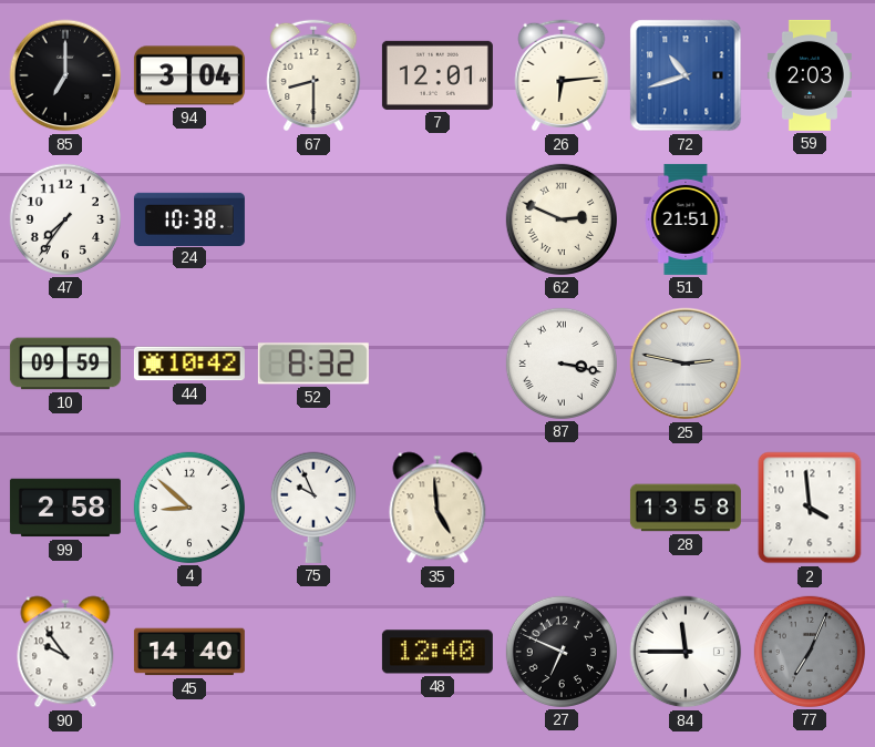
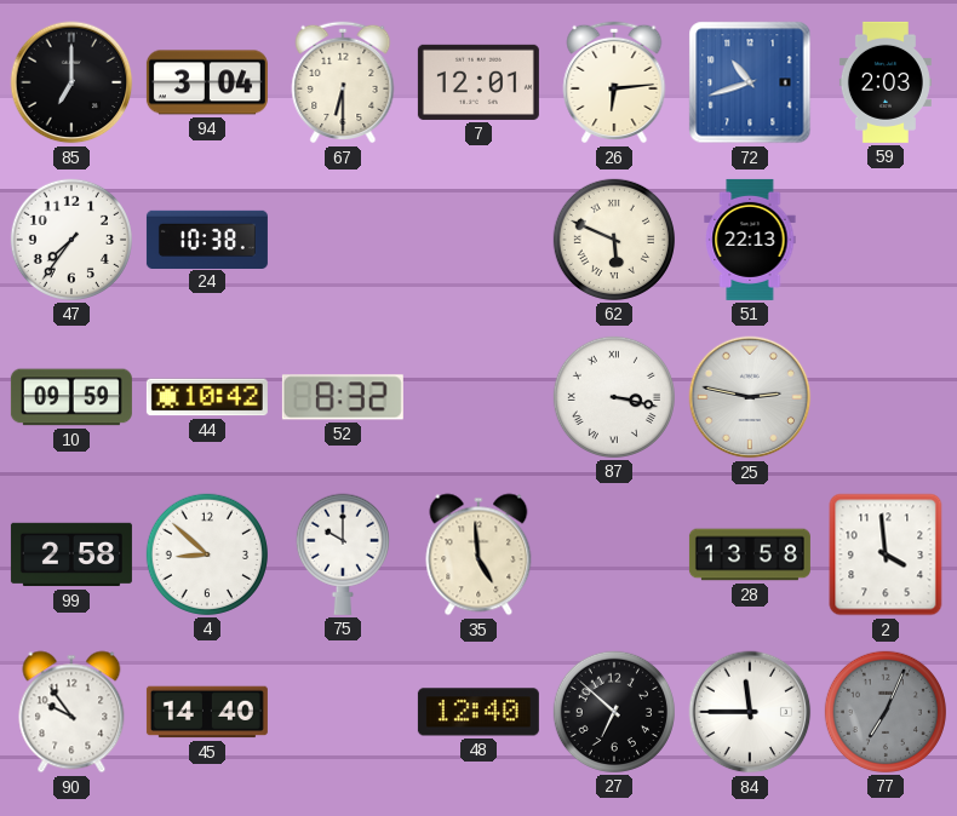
67: 8:30 -> 6:30 (343, 82)
62: 2:49 -> 5:49 (614, 240)
51: 21:51 -> 22:13 (750, 240)
75: 9:56 -> 10:00 (343, 554)
27: 6:49 -> 6:52 (614, 712)
